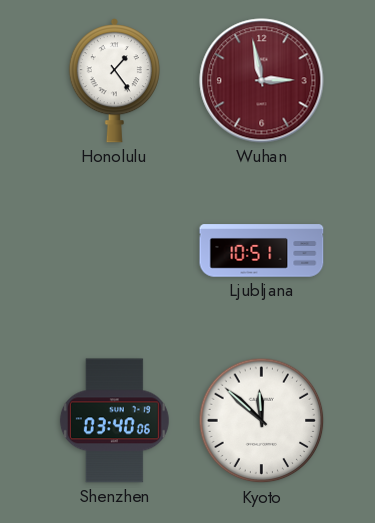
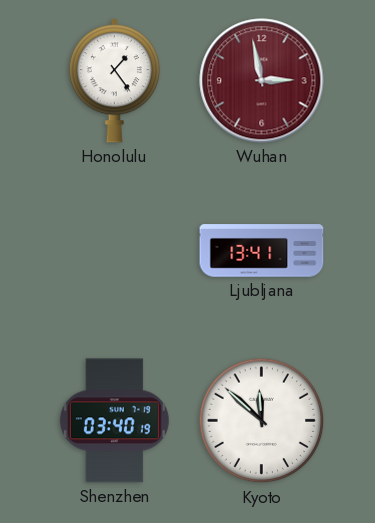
Ljubljana: 10:51 -> 13:41 (262, 251)
Shenzhen: 03:40:06 -> 03:40:19 (114, 421)
